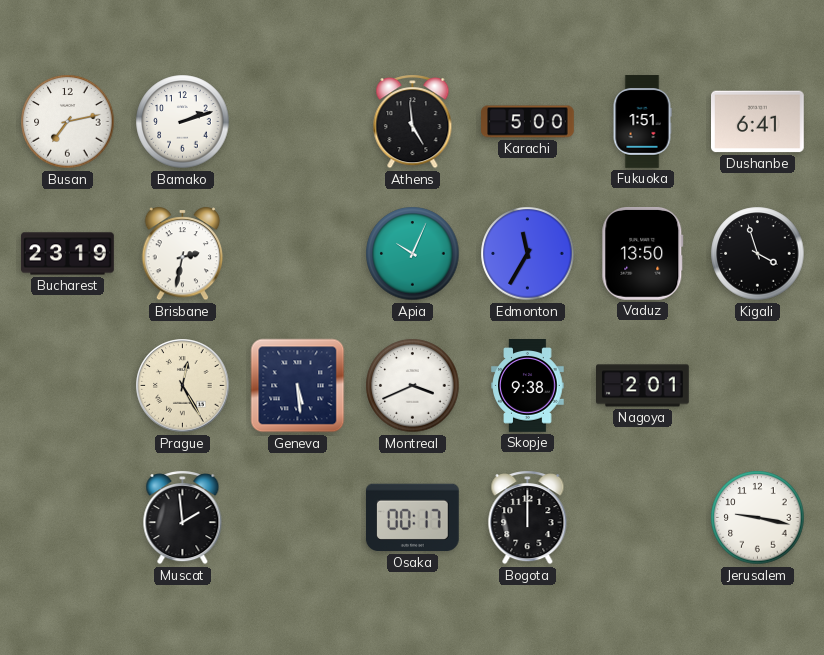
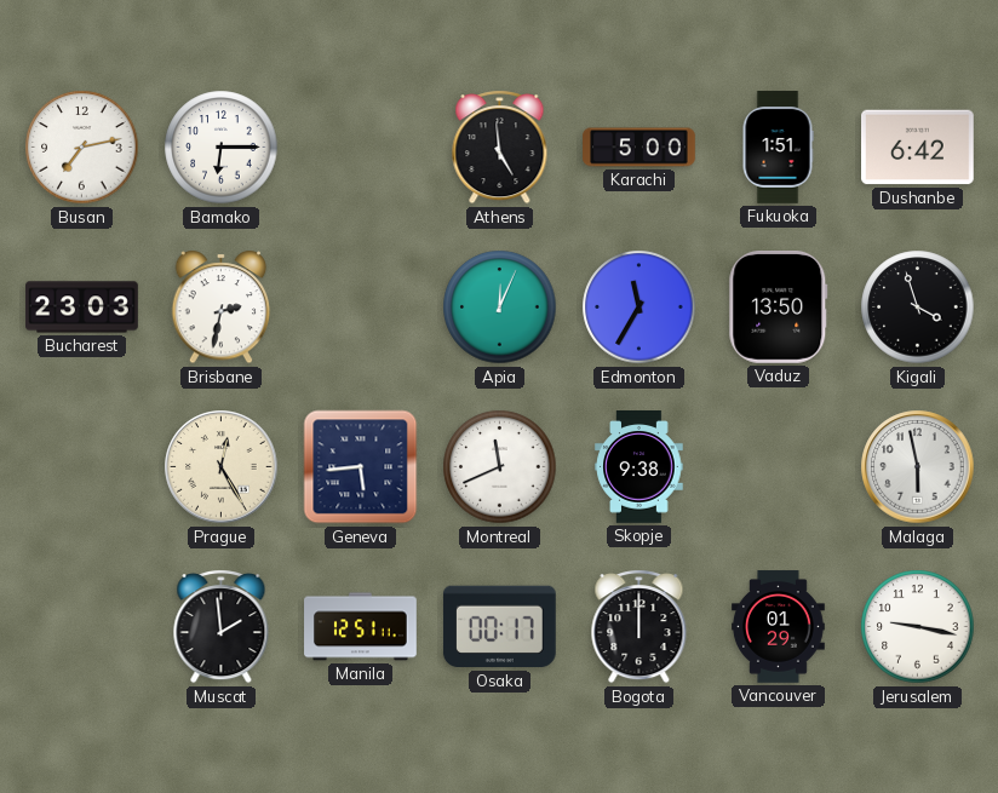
Bamako: 2:12 -> 6:15 (222, 148)
Dushanbe: 6:41 -> 6:42 (918, 148)
Bucharest: 23:19 -> 23:03 (82, 308)
Apia: 10:04 -> 12:04 (500, 308)
Geneva: 5:29 -> 5:44 (361, 467)
Montreal: 3:41 -> 11:41 (500, 467)
Nagoya: 2:01 -> none (643, 386)
Malaga: none -> 5:58 (918, 467)
Manila: none -> 12:51 (361, 627)
Vancouver: none -> 01:29 (779, 627)
